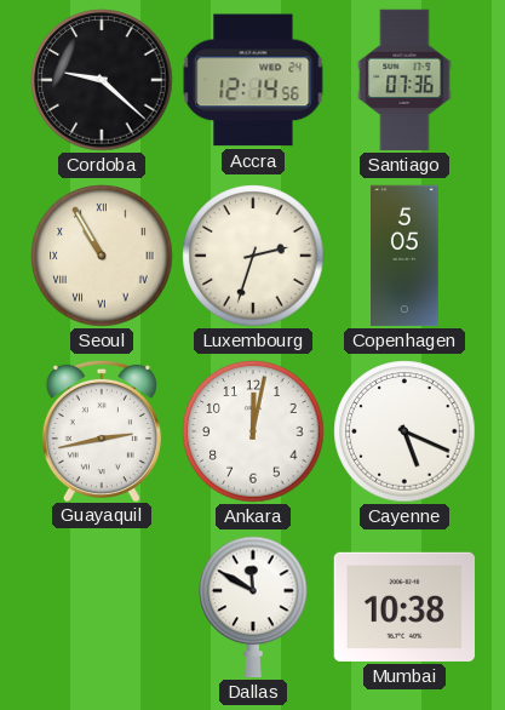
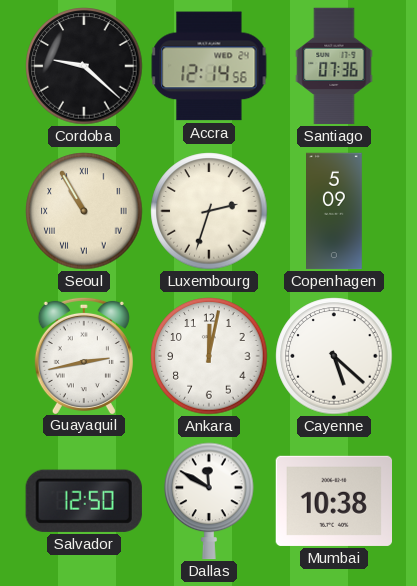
Copenhagen: 5:05 -> 5:09 (335, 211)
Cayenne: 5:19 -> 5:22 (334, 356)
Salvador: none -> 12:50 (84, 501)
